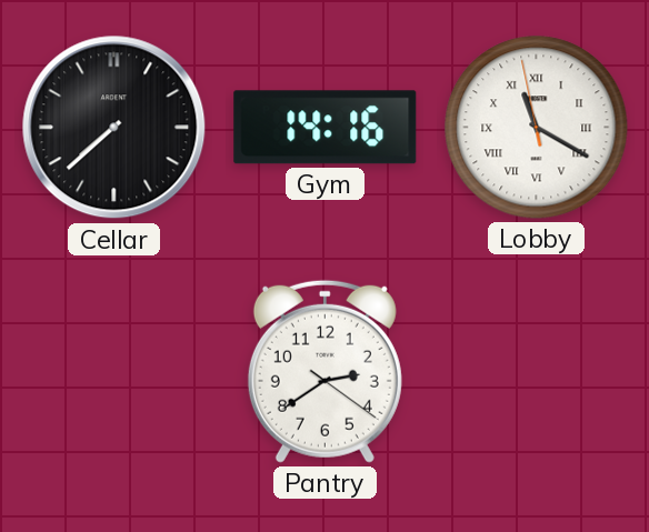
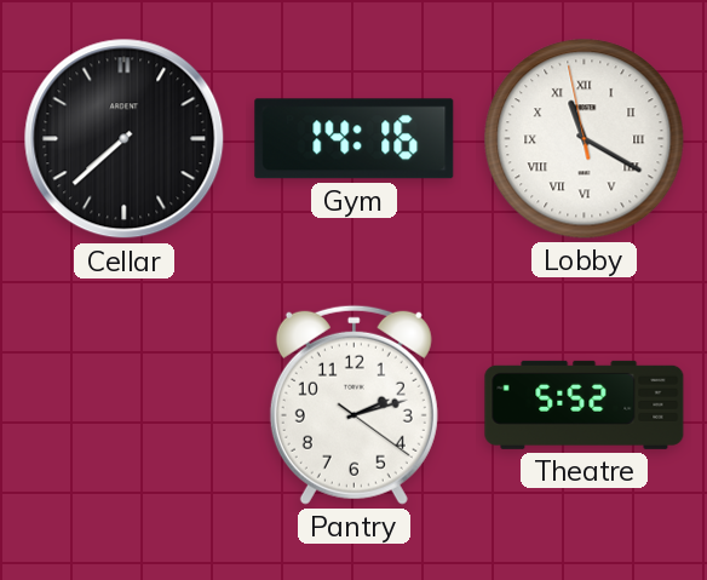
Pantry: 2:39 -> 2:12 (353, 404)
Theatre: none -> 5:52 (585, 404)
